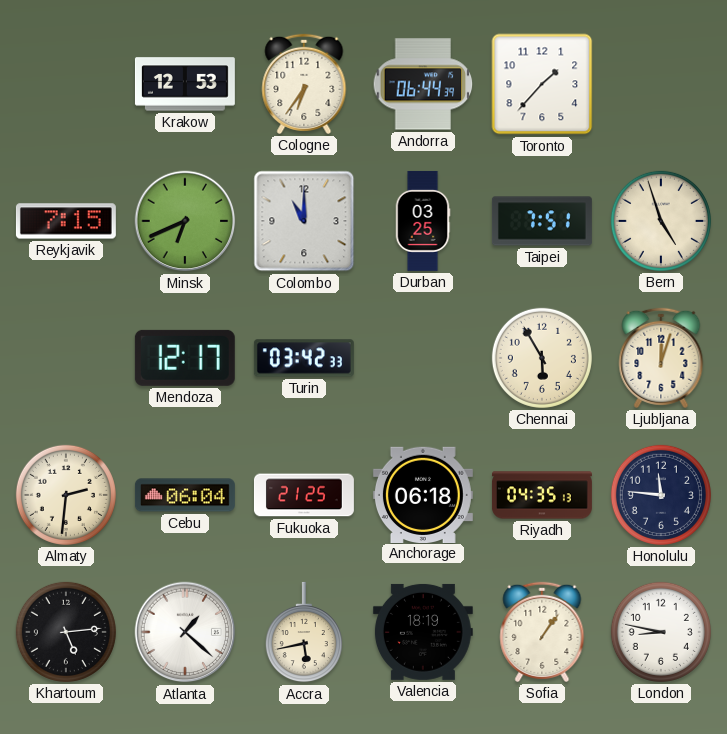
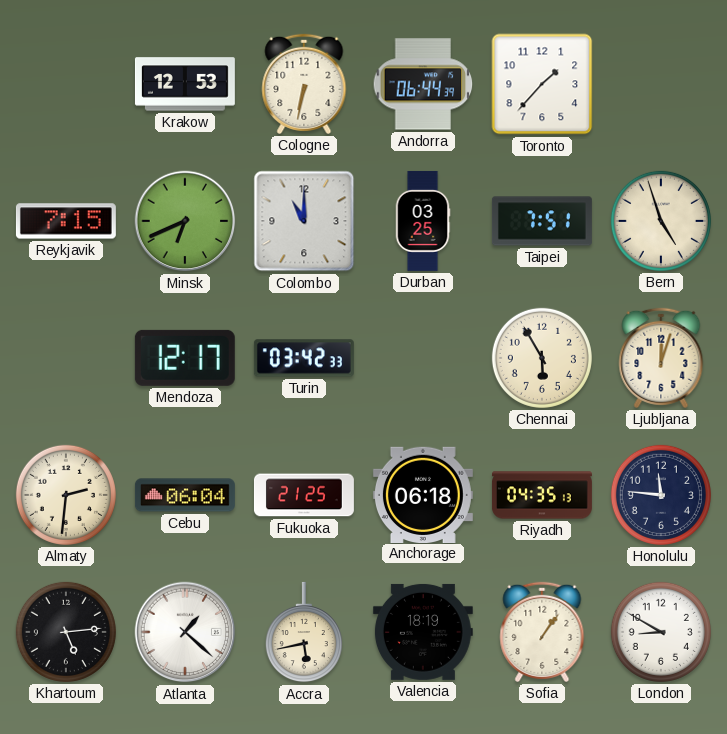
Cologne: 6:36 -> 6:32 (304, 84)
London: 8:47 -> 8:50 (661, 632)
